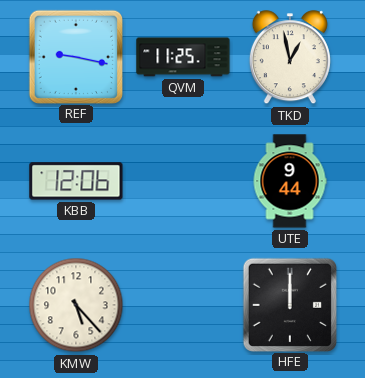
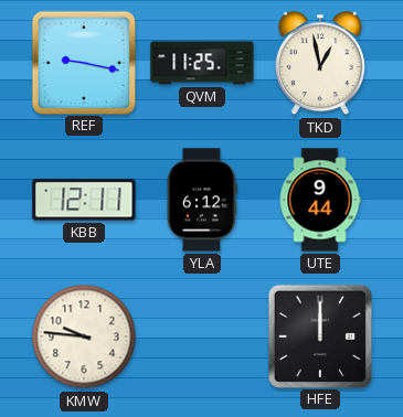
KBB: 12:06 -> 12:11 (84, 200)
YLA: none -> 6:12 (202, 200)
KMW: 5:23 -> 9:46 (84, 336)
